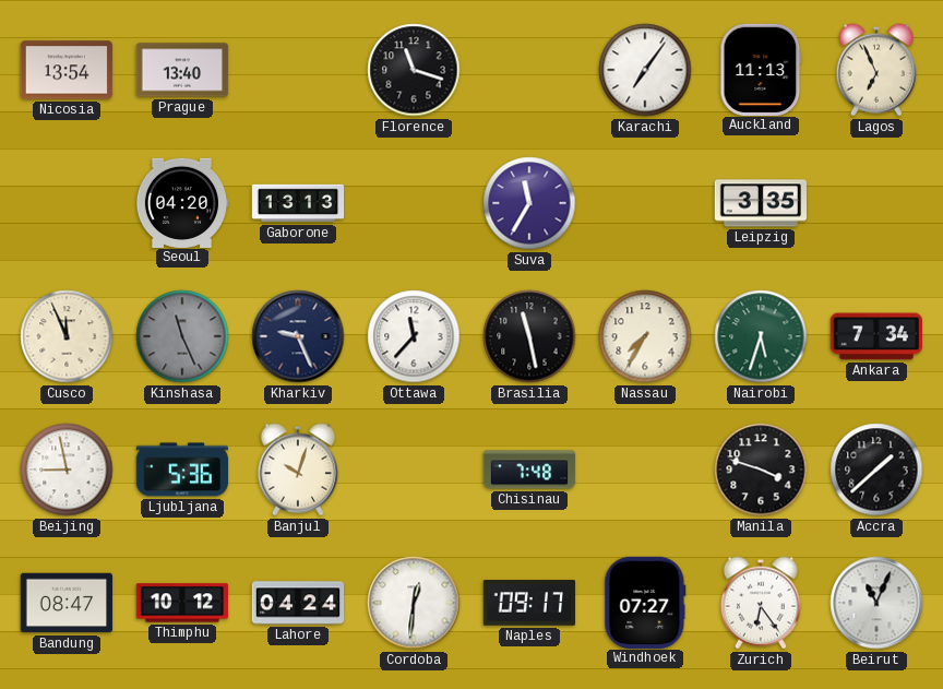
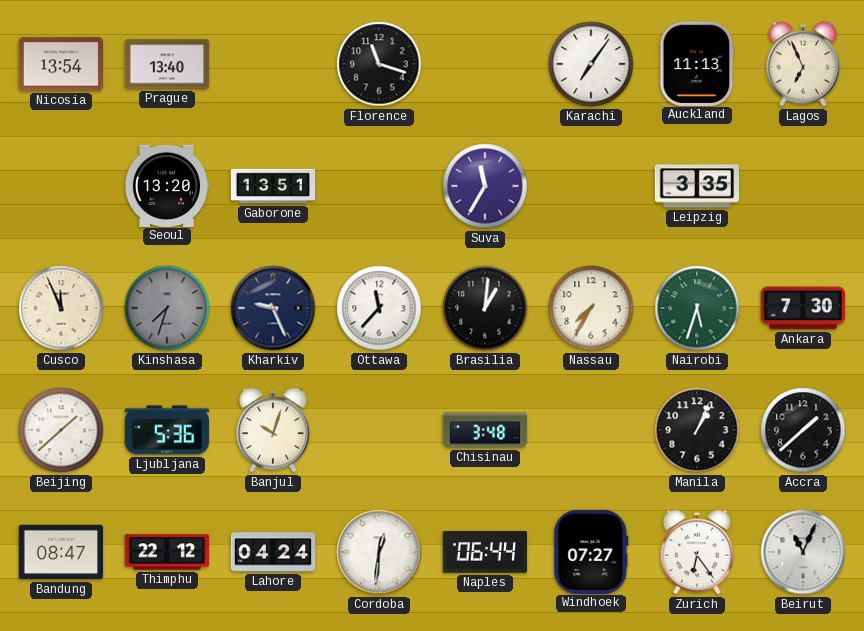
Seoul: 04:20 -> 13:20 (167, 185)
Gaborone: 13:13 -> 13:51 (273, 186)
Kinshasa: 11:26 -> 7:33 (167, 308)
Brasilia: 11:28 -> 1:01 (485, 308)
Ankara: 7:34 -> 7:30 (802, 308)
Beijing: 8:58 -> 1:38 (61, 430)
Chisinau: 7:48 -> 3:48 (485, 430)
Manila: 3:48 -> 1:04 (697, 430)
Thimphu: 10:12 -> 22:12 (167, 552)
Naples: 09:17 -> 06:44 (485, 552)
